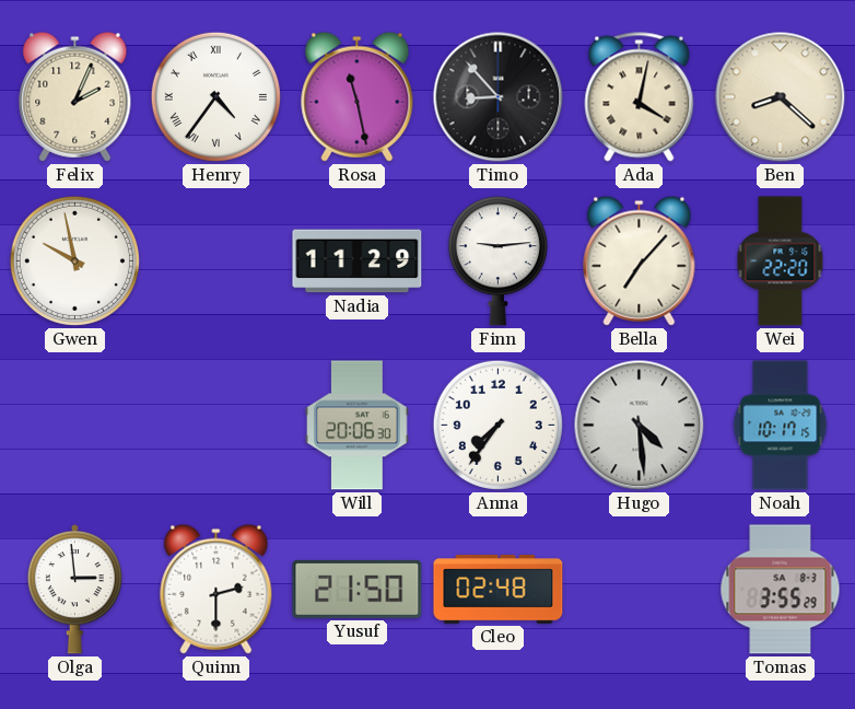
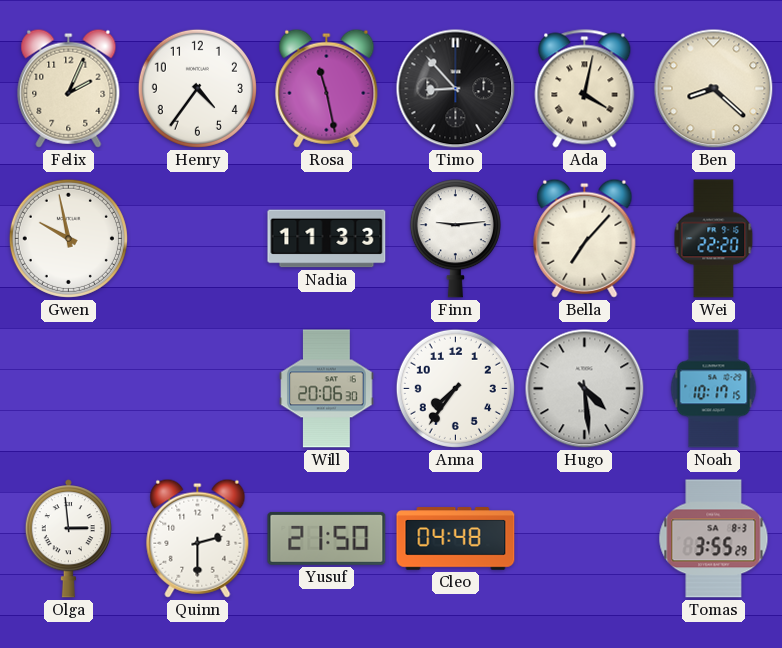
Henry numerals: Roman -> Arabic (197, 88)
Nadia: 11:29 -> 11:33 (327, 239)
Cleo: 02:48 -> 04:48 (456, 539)
